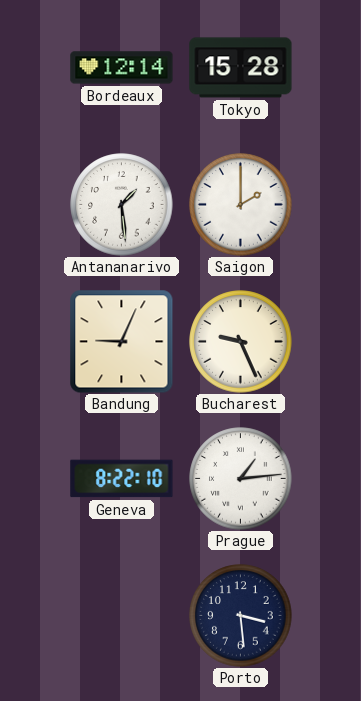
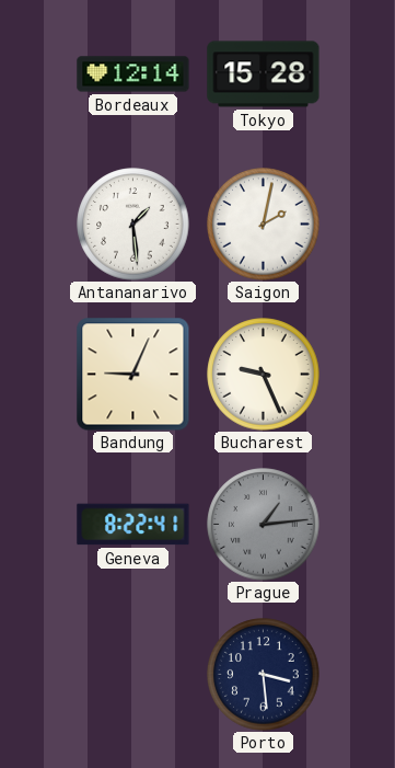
Saigon: 2:00 -> 2:02 (264, 225)
Geneva: 8:22:10 -> 8:22:41 (133, 525)
Prague dial: white -> grey (264, 525)
